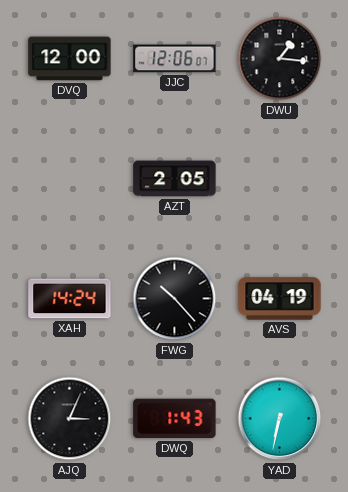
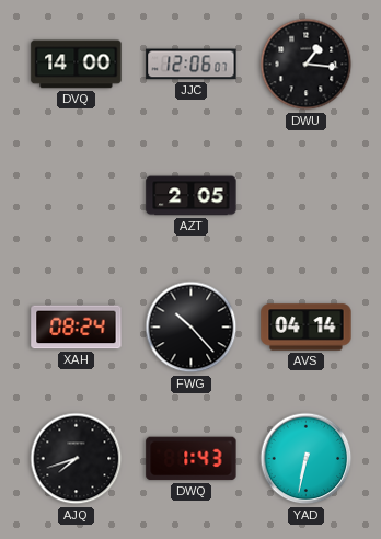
DVQ: 12:00 -> 14:00 (77, 65)
XAH: 14:24 -> 08:24 (77, 328)
AVS: 04:19 -> 04:14 (307, 328)
AJQ: 3:04 -> 7:42 (77, 459)
